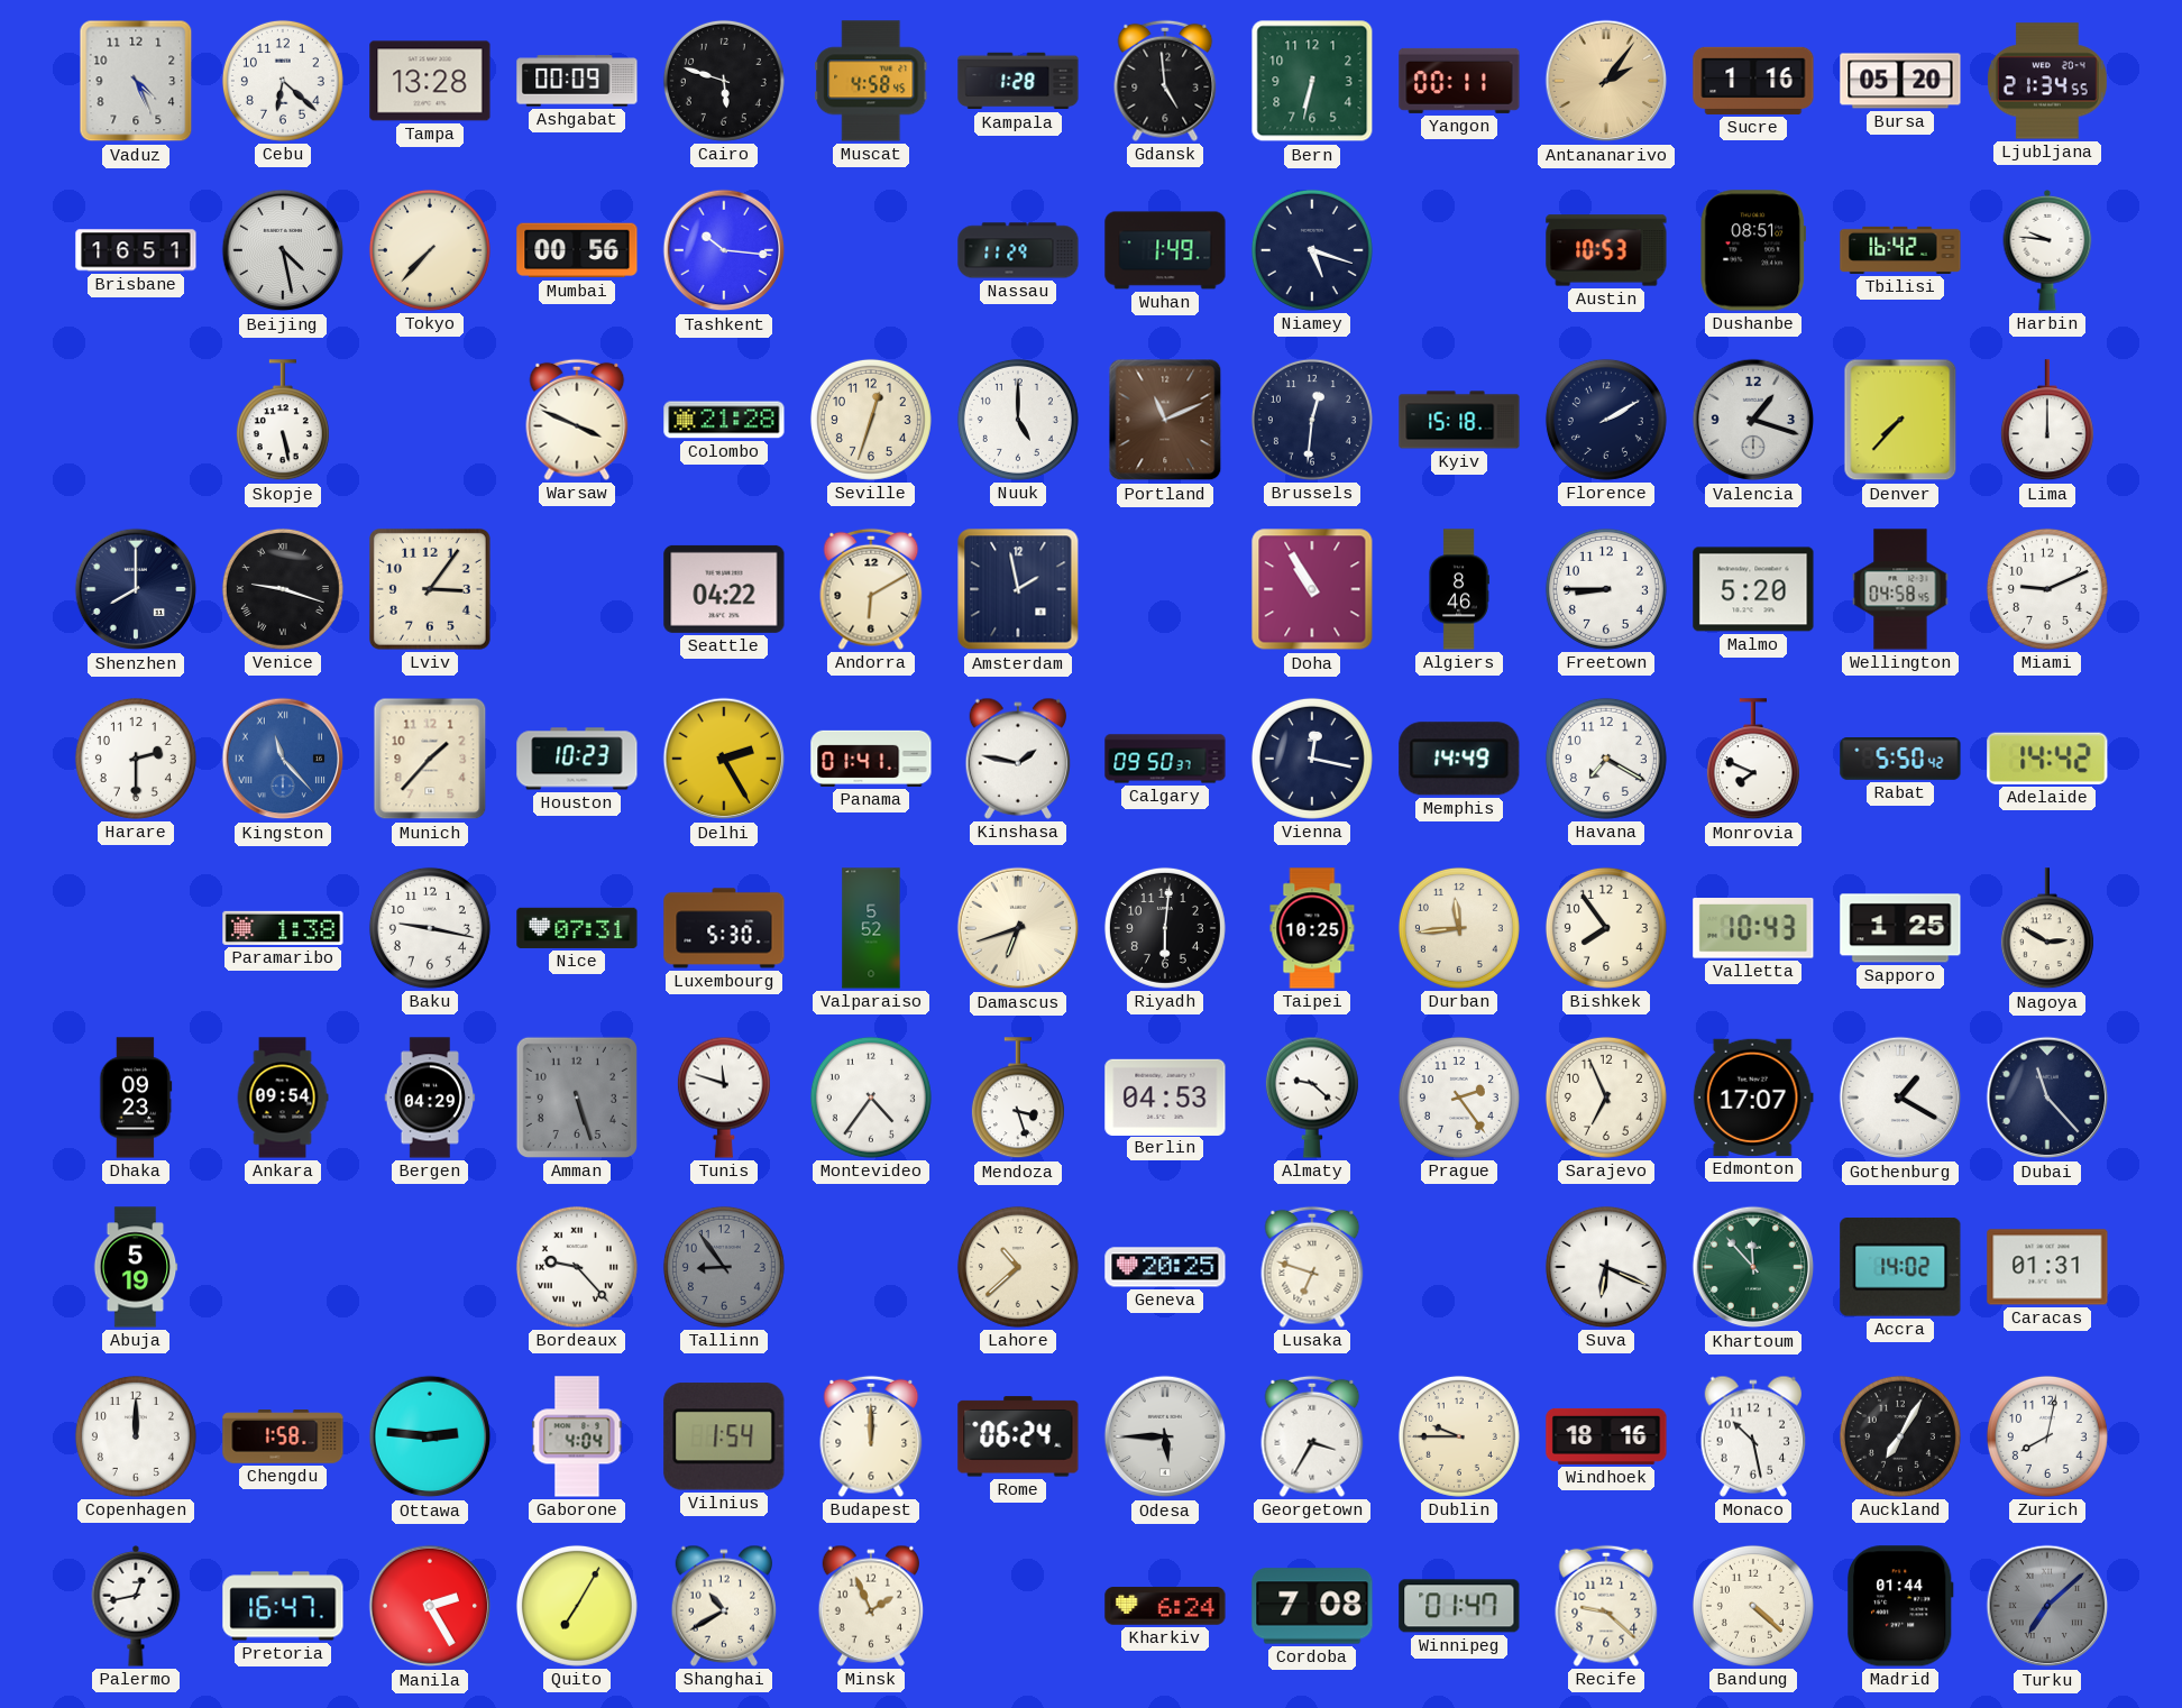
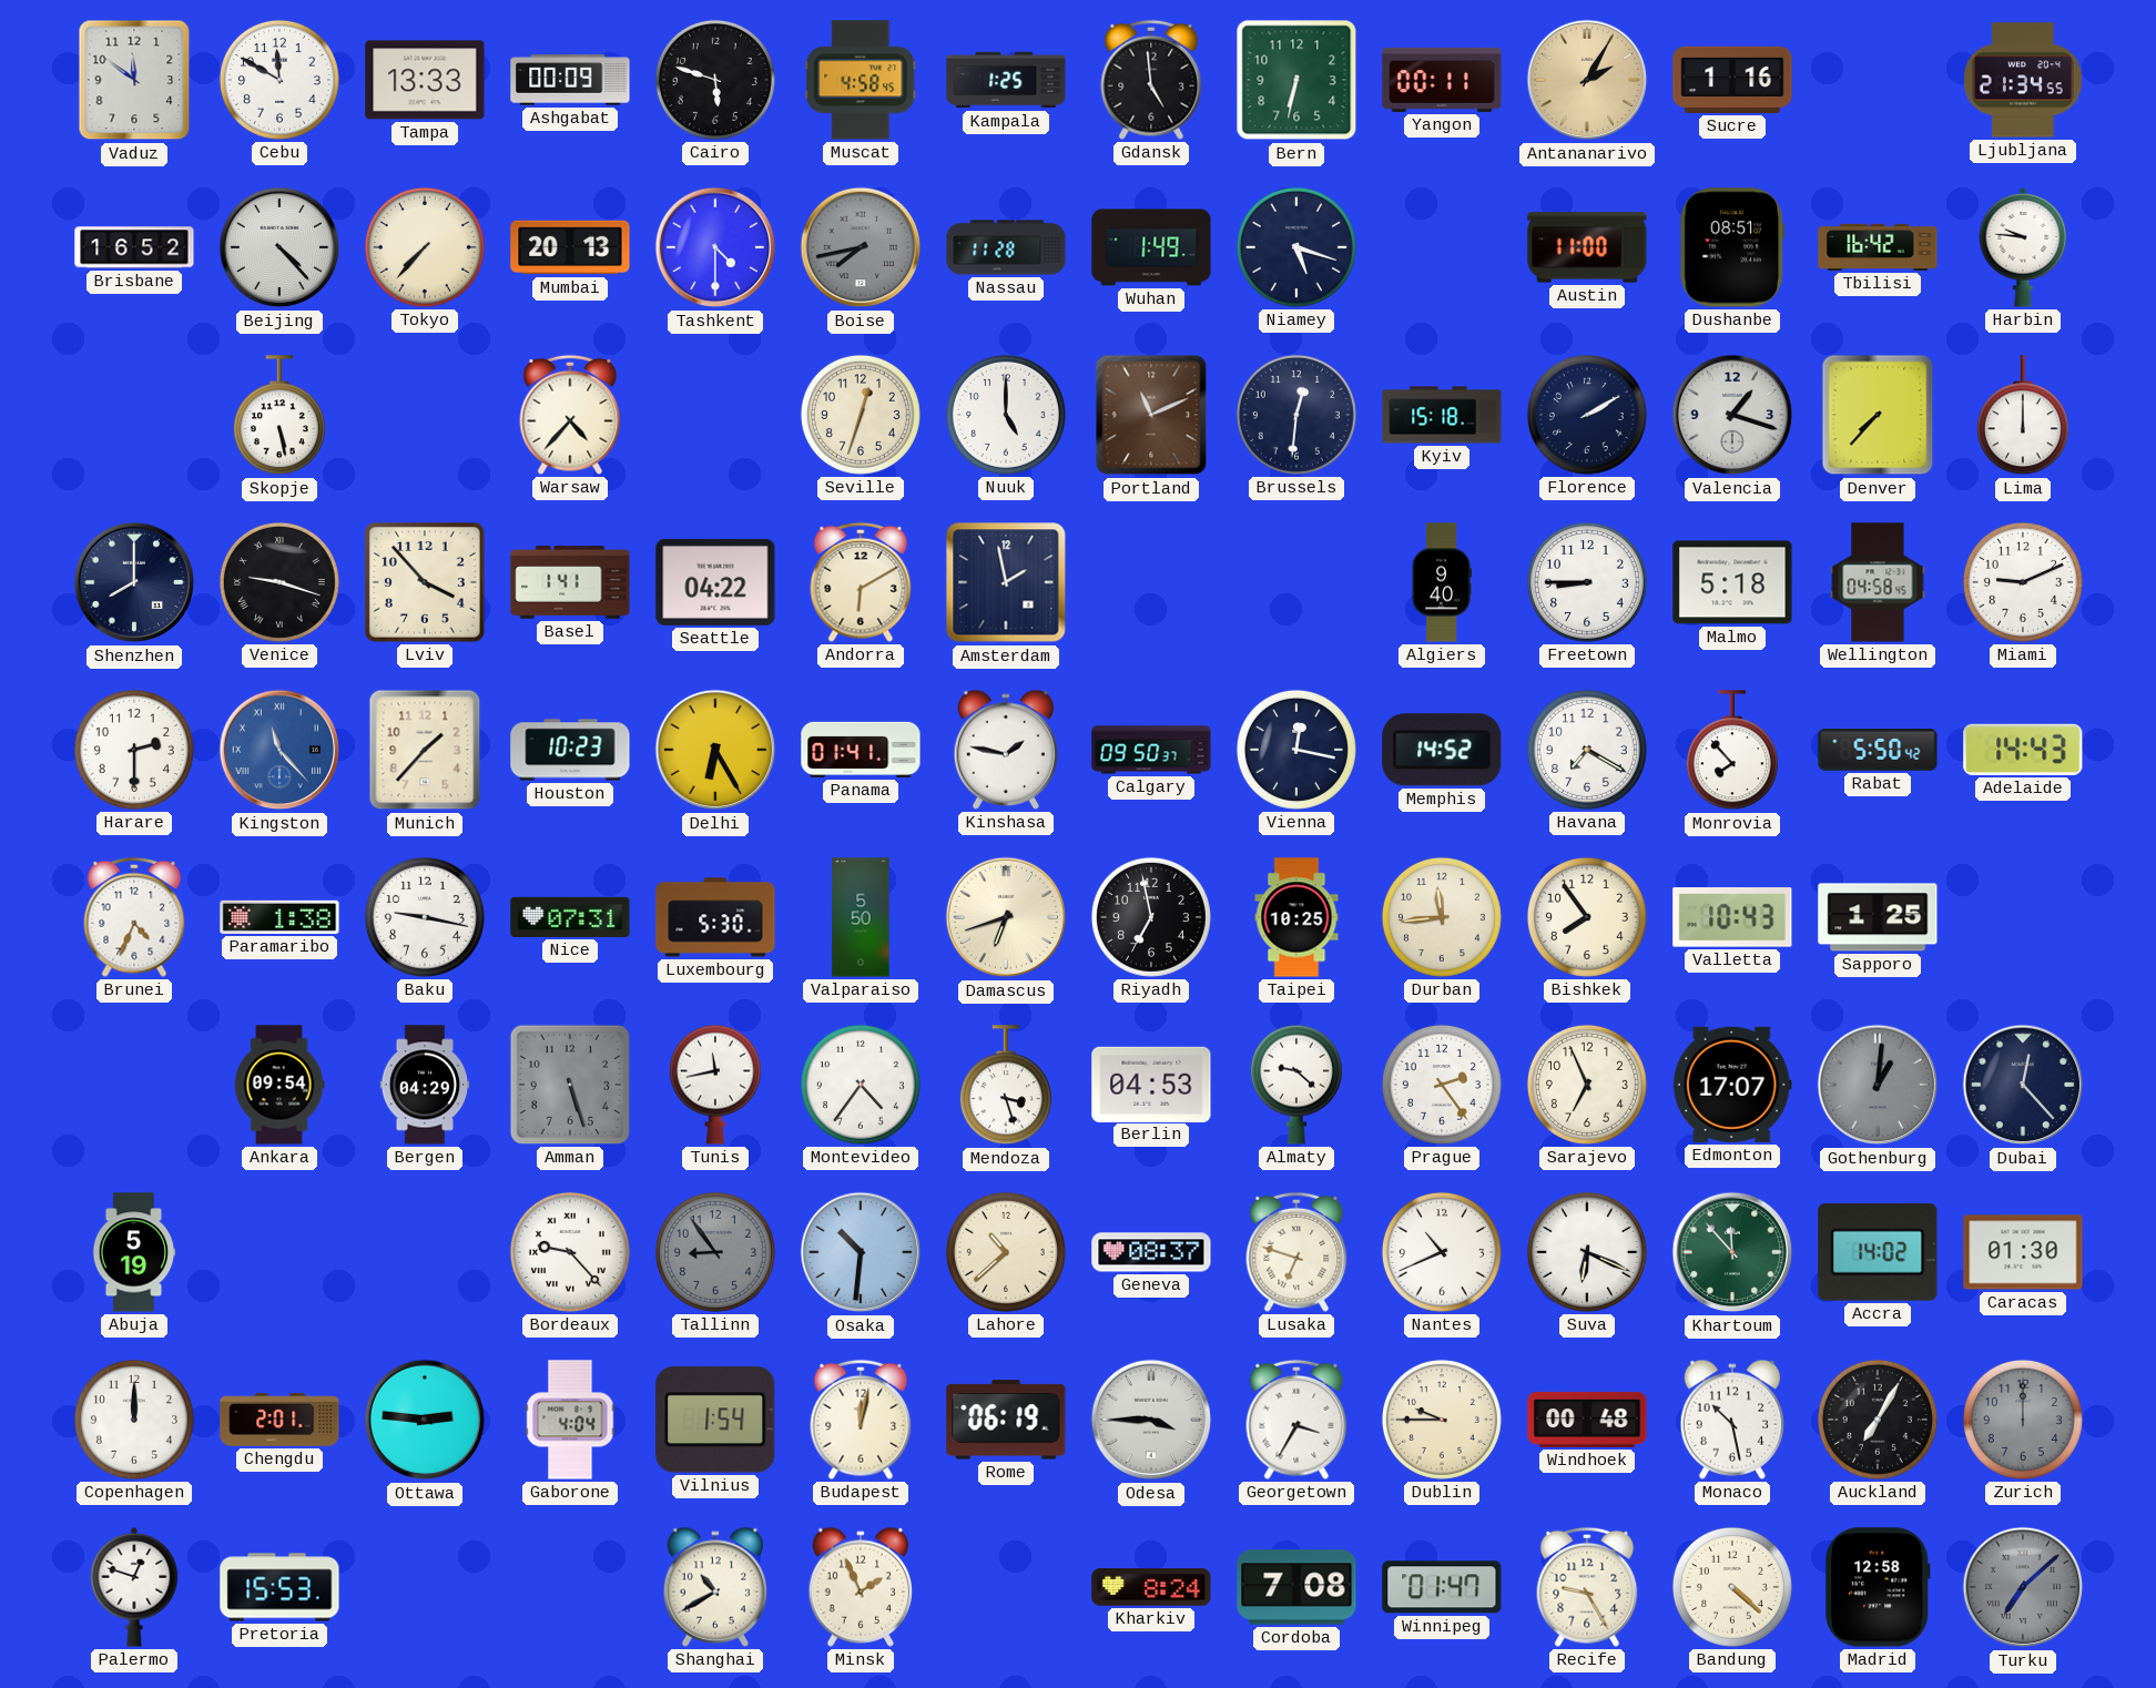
Vaduz: 4:26 -> 11:51 (134, 80)
Cebu: 6:22 -> 11:50 (279, 80)
Tampa: 13:28 -> 13:33 (425, 80)
Kampala: 1:28 -> 1:25 (1006, 80)
Antananarivo: 2:06 -> 2:05 (1587, 80)
Bursa: 05:20 -> none (1900, 81)
Brisbane: 16:51 -> 16:52 (134, 247)
Beijing: 4:28 -> 4:23 (279, 247)
Mumbai: 00:56 -> 20:13 (570, 247)
Tashkent: 10:16 -> 4:30 (715, 247)
Boise: none -> 7:43 (861, 247)
Nassau: 11:29 -> 11:28 (1006, 247)
Austin: 10:53 -> 11:00 (1587, 247)
Warsaw: 3:49 -> 4:37 (570, 415)
Colombo: 21:28 -> none (724, 420)
Lviv: 3:06 -> 3:53 (425, 582)
Basel: none -> 1:41 (570, 582)
Doha: 10:55 -> none (1312, 589)
Algiers: 8:46 -> 9:40 (1442, 582)
Malmo: 5:20 -> 5:18 (1732, 582)
Delhi: 2:25 -> 6:25 (715, 750)
Memphis: 14:49 -> 14:52 (1442, 750)
Monrovia: 7:49 -> 7:53 (1732, 751)
Adelaide: 14:42 -> 14:43 (2023, 750)
Brunei: none -> 4:34 (134, 917)
Valparaiso: 5:52 -> 5:50 (861, 917)
Riyadh: 6:01 -> 6:58 (1151, 917)
Nagoya: 2:50 -> none (2047, 929)
Dhaka: 09:23 -> none (136, 1098)
Tunis: 11:48 -> 11:43 (715, 1085)
Gothenburg: 1:20 -> 1:01 (1878, 1085)
Gothenburg dial: white -> grey (1878, 1085)
Dubai: 11:23 -> 12:23 (2023, 1085)
Osaka: none -> 10:31 (861, 1252)
Geneva: 20:25 -> 08:37 (1151, 1252)
Nantes: none -> 10:41 (1442, 1252)
Caracas: 01:31 -> 01:30 (2023, 1252)
Chengdu: 1:58 -> 2:01 (279, 1420)
Budapest: 12:00 -> 12:02 (861, 1420)
Rome: 06:24 -> 06:19 (1006, 1420)
Odesa: 5:45 -> 3:45 (1151, 1420)
Windhoek: 18:16 -> 00:48 (1587, 1420)
Zurich: 8:02 -> 12:00 (2023, 1420)
Zurich dial: white -> grey (2023, 1420)
Palermo: 12:43 -> 12:48 (134, 1588)
Pretoria: 16:47 -> 15:53 (279, 1587)
Manila: 2:25 -> none (430, 1606)
Quito: 7:05 -> none (577, 1606)
Kharkiv: 6:24 -> 8:24 (1151, 1587)
Recife: 9:22 -> 9:25 (1587, 1587)
Madrid: 01:44 -> 12:58 (1878, 1587)
